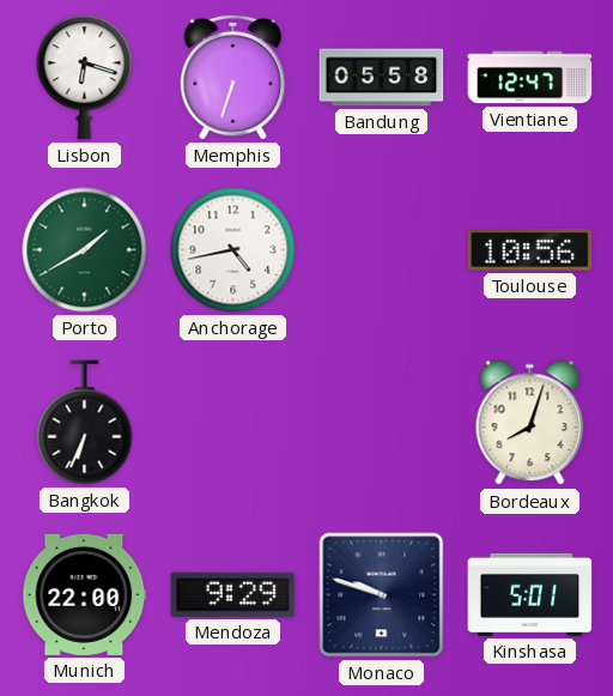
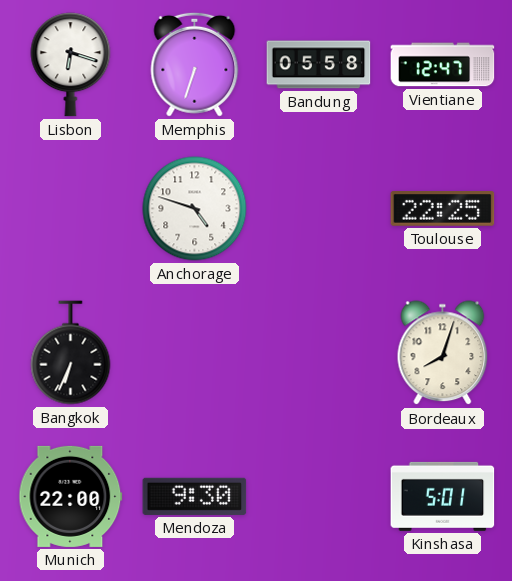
Porto: 1:40 -> none (85, 250)
Anchorage: 4:43 -> 4:48 (195, 209)
Toulouse: 10:56 -> 22:25 (443, 209)
Mendoza: 9:29 -> 9:30 (195, 496)
Monaco: 9:48 -> none (382, 595)
